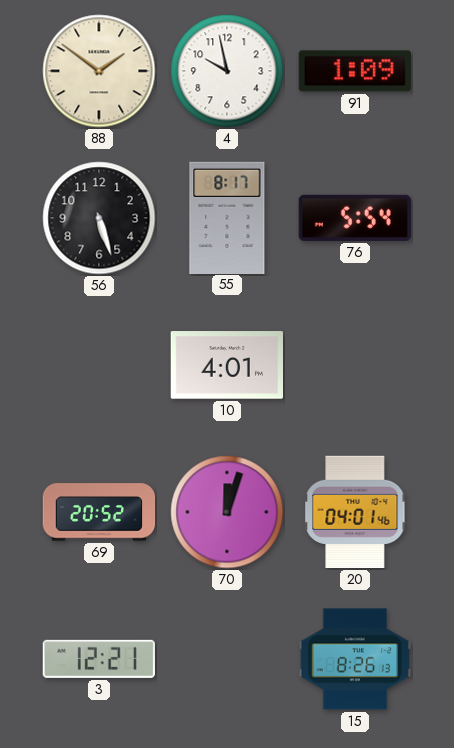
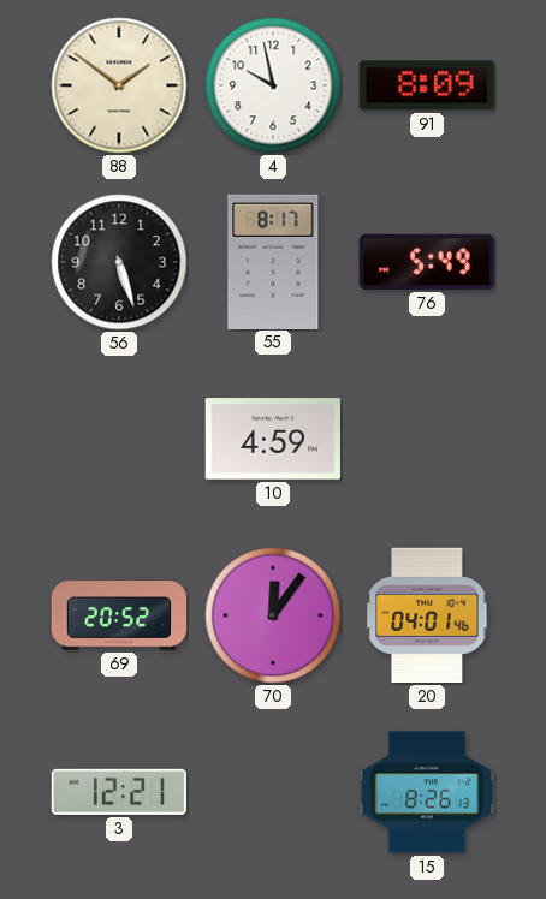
91: 1:09 -> 8:09 (427, 85)
76: 5:54 -> 5:49 (427, 262)
10: 4:01 -> 4:59 (272, 439)
70: 12:03 -> 12:06 (273, 615)
